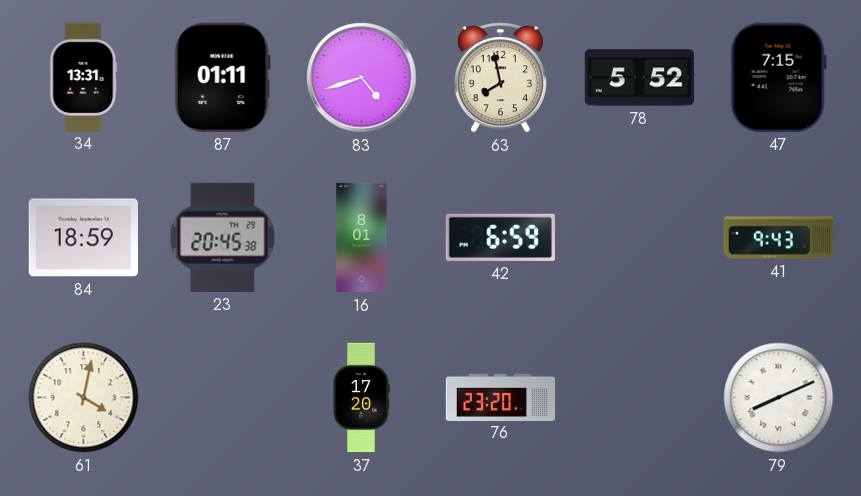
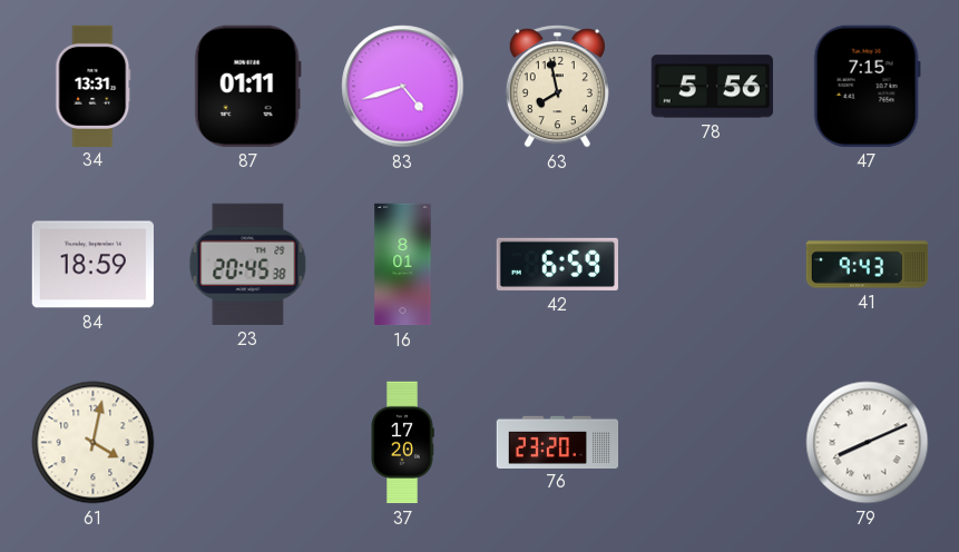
78: 5:52 -> 5:56 (712, 87)
